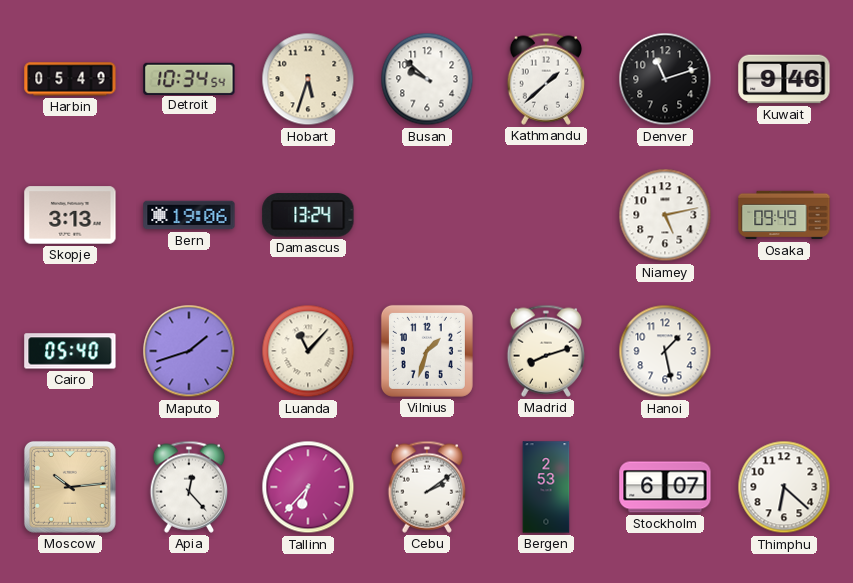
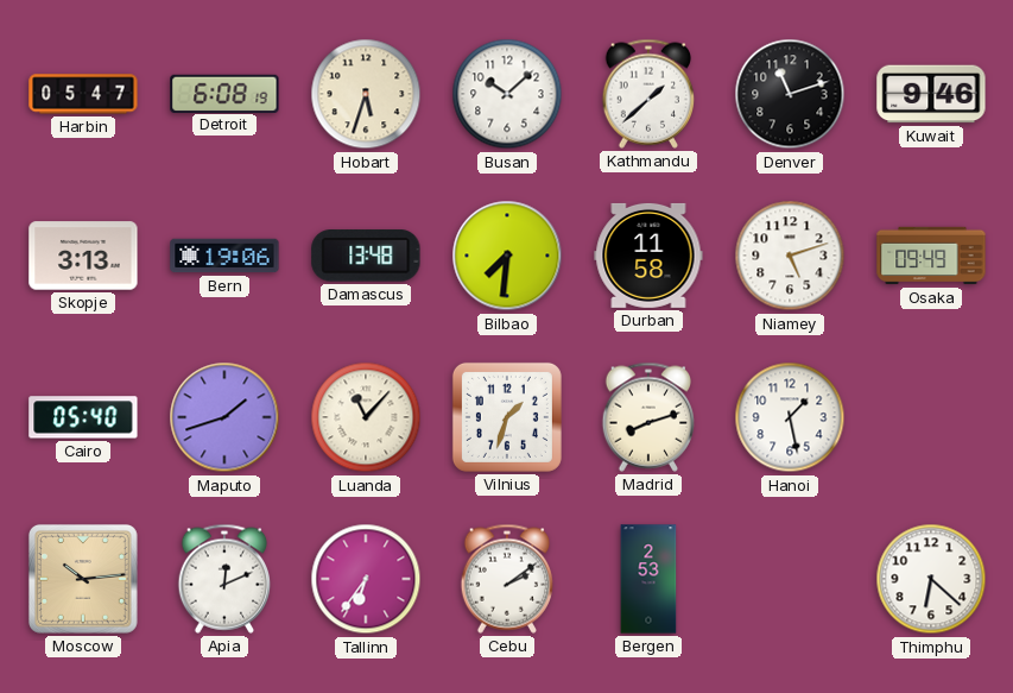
Harbin: 05:49 -> 05:47 (83, 94)
Detroit: 10:34 -> 6:08 (224, 93)
Busan: 9:52 -> 10:08 (507, 94)
Damascus: 13:24 -> 13:48 (366, 256)
Bilbao: none -> 7:31 (507, 256)
Durban: none -> 11:58 (648, 256)
Niamey: 5:13 -> 5:12 (790, 256)
Apia: 12:23 -> 12:11 (224, 579)
Tallinn: 6:37 -> 6:36 (366, 579)
Stockholm: 6:07 -> none (665, 487)
